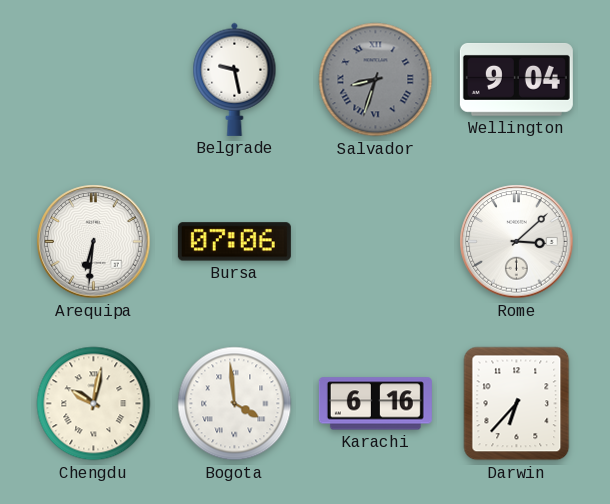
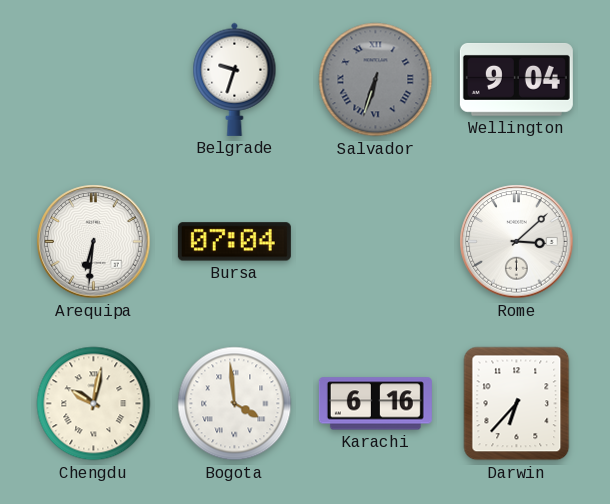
Belgrade: 9:28 -> 9:33 (235, 79)
Salvador: 8:33 -> 6:33 (376, 80)
Bursa: 07:06 -> 07:04 (234, 242)
